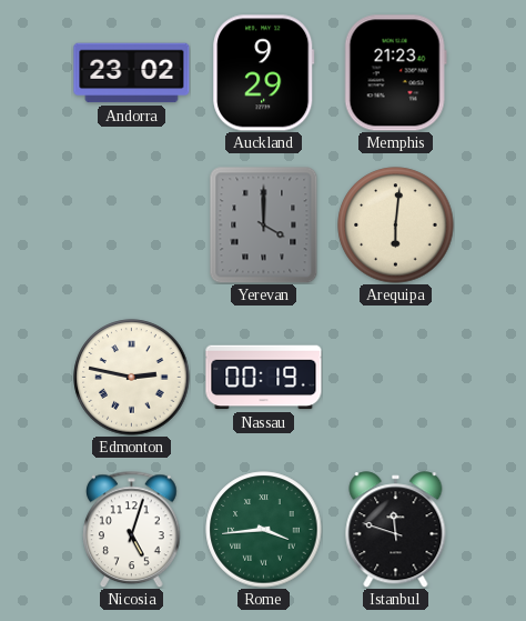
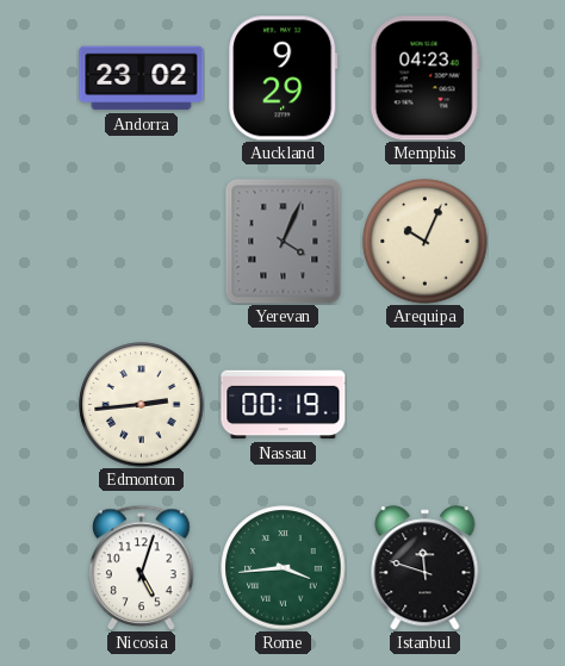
Memphis: 21:23 -> 04:23 (424, 79)
Yerevan: 4:00 -> 4:04 (284, 242)
Arequipa: 6:01 -> 10:04 (426, 242)
Edmonton: 2:47 -> 2:44 (142, 405)
